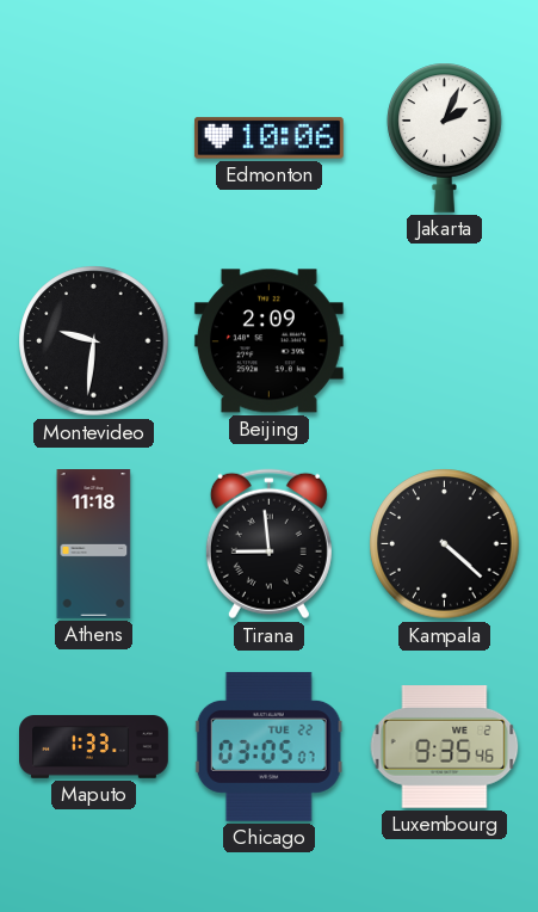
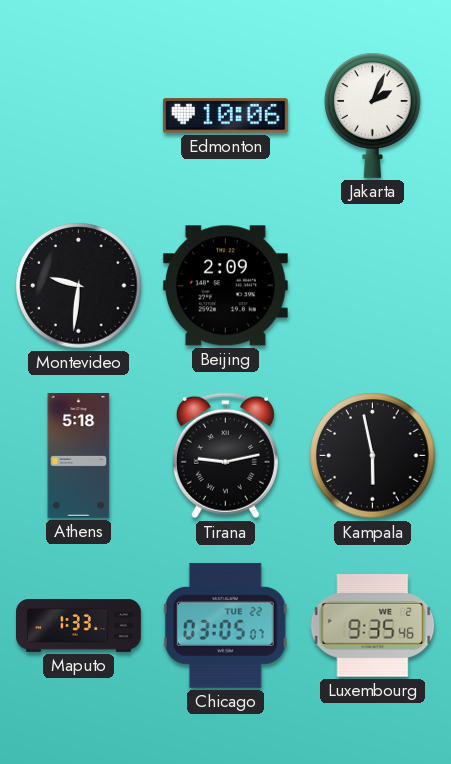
Athens: 11:18 -> 5:18 (79, 456)
Tirana: 8:59 -> 9:13 (225, 456)
Kampala: 4:22 -> 5:58 (373, 456)
